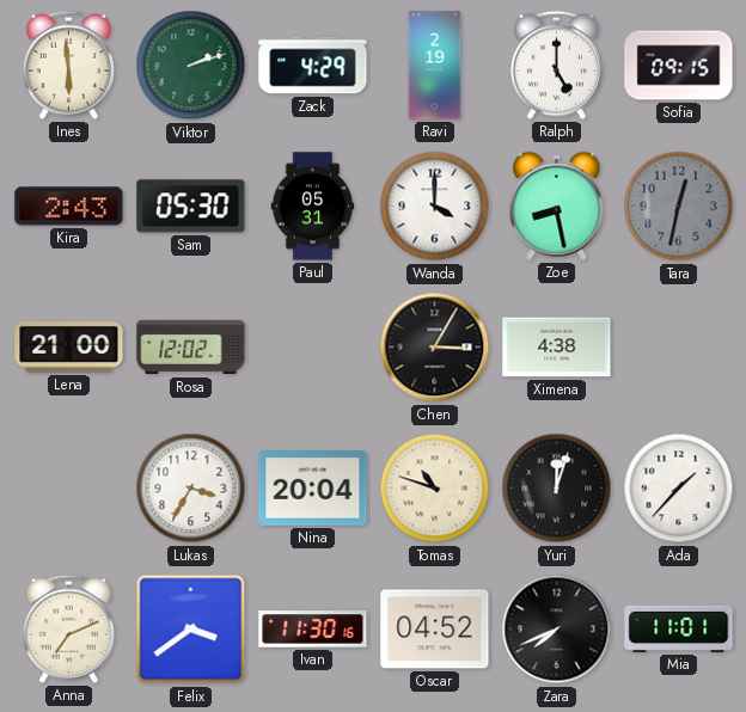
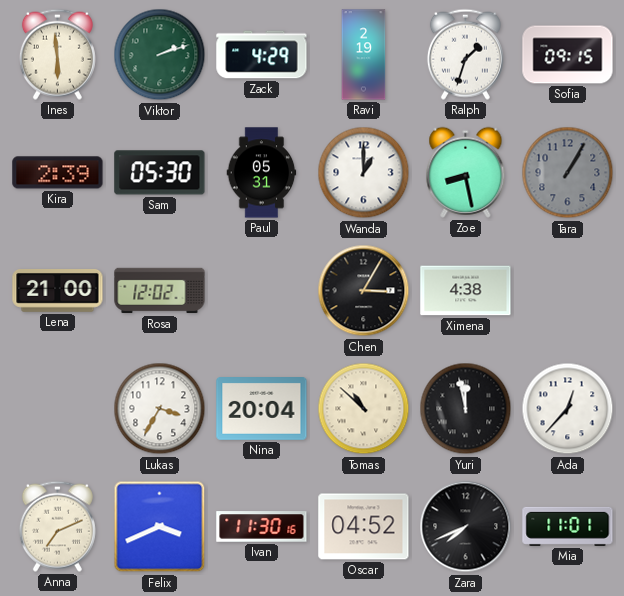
Ralph: 5:00 -> 1:33 (465, 54)
Kira: 2:43 -> 2:39 (58, 173)
Wanda: 4:00 -> 1:00 (364, 173)
Tara: 12:32 -> 1:05 (568, 173)
Tomas: 10:48 -> 10:52 (364, 409)
Yuri: 12:03 -> 11:58 (466, 409)
Ada: 1:37 -> 12:37 (568, 409)
Felix: 3:39 -> 3:41 (160, 527)
